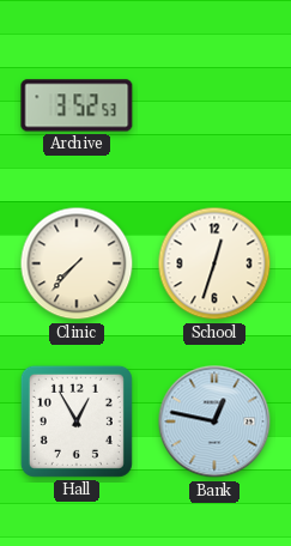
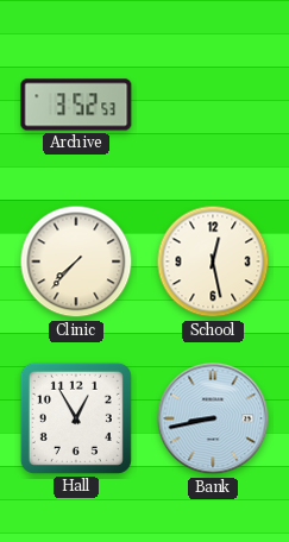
School: 12:33 -> 12:28 (213, 261)
Bank: 12:47 -> 8:43 (213, 418)
